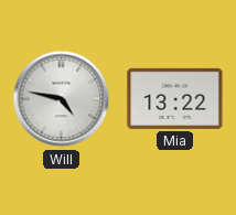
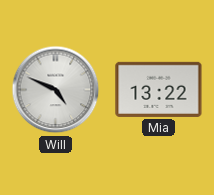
Will: 4:47 -> 4:49 (56, 90)
